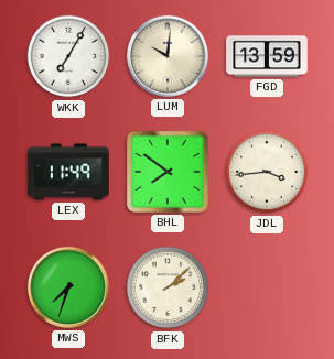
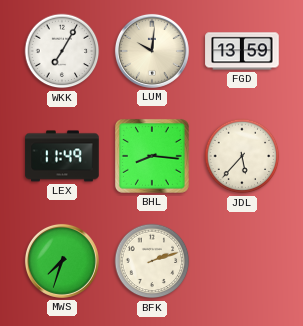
BHL: 7:51 -> 8:16 (152, 156)
JDL: 3:44 -> 5:37 (242, 156)
BFK: 2:08 -> 2:12 (152, 261)
